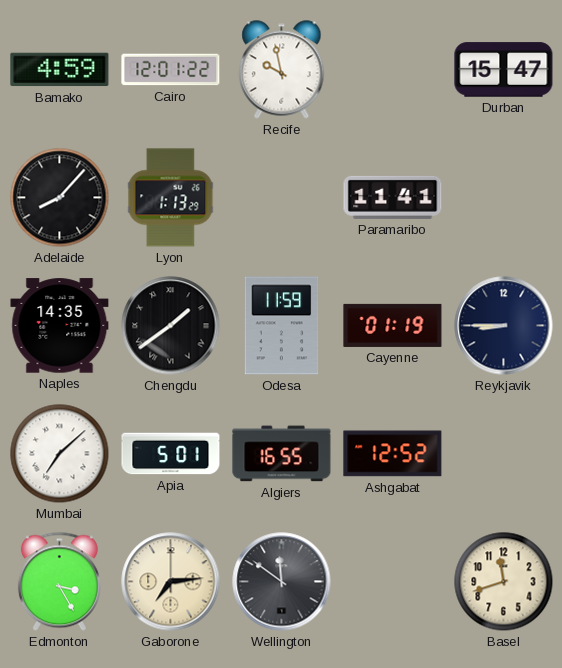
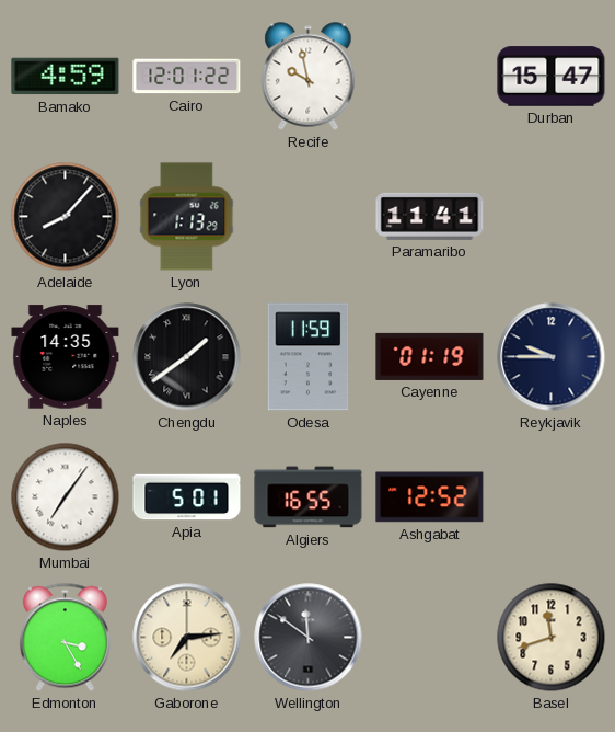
Reykjavik: 8:45 -> 9:45 (552, 357)
Mumbai: 7:08 -> 7:06 (66, 497)
